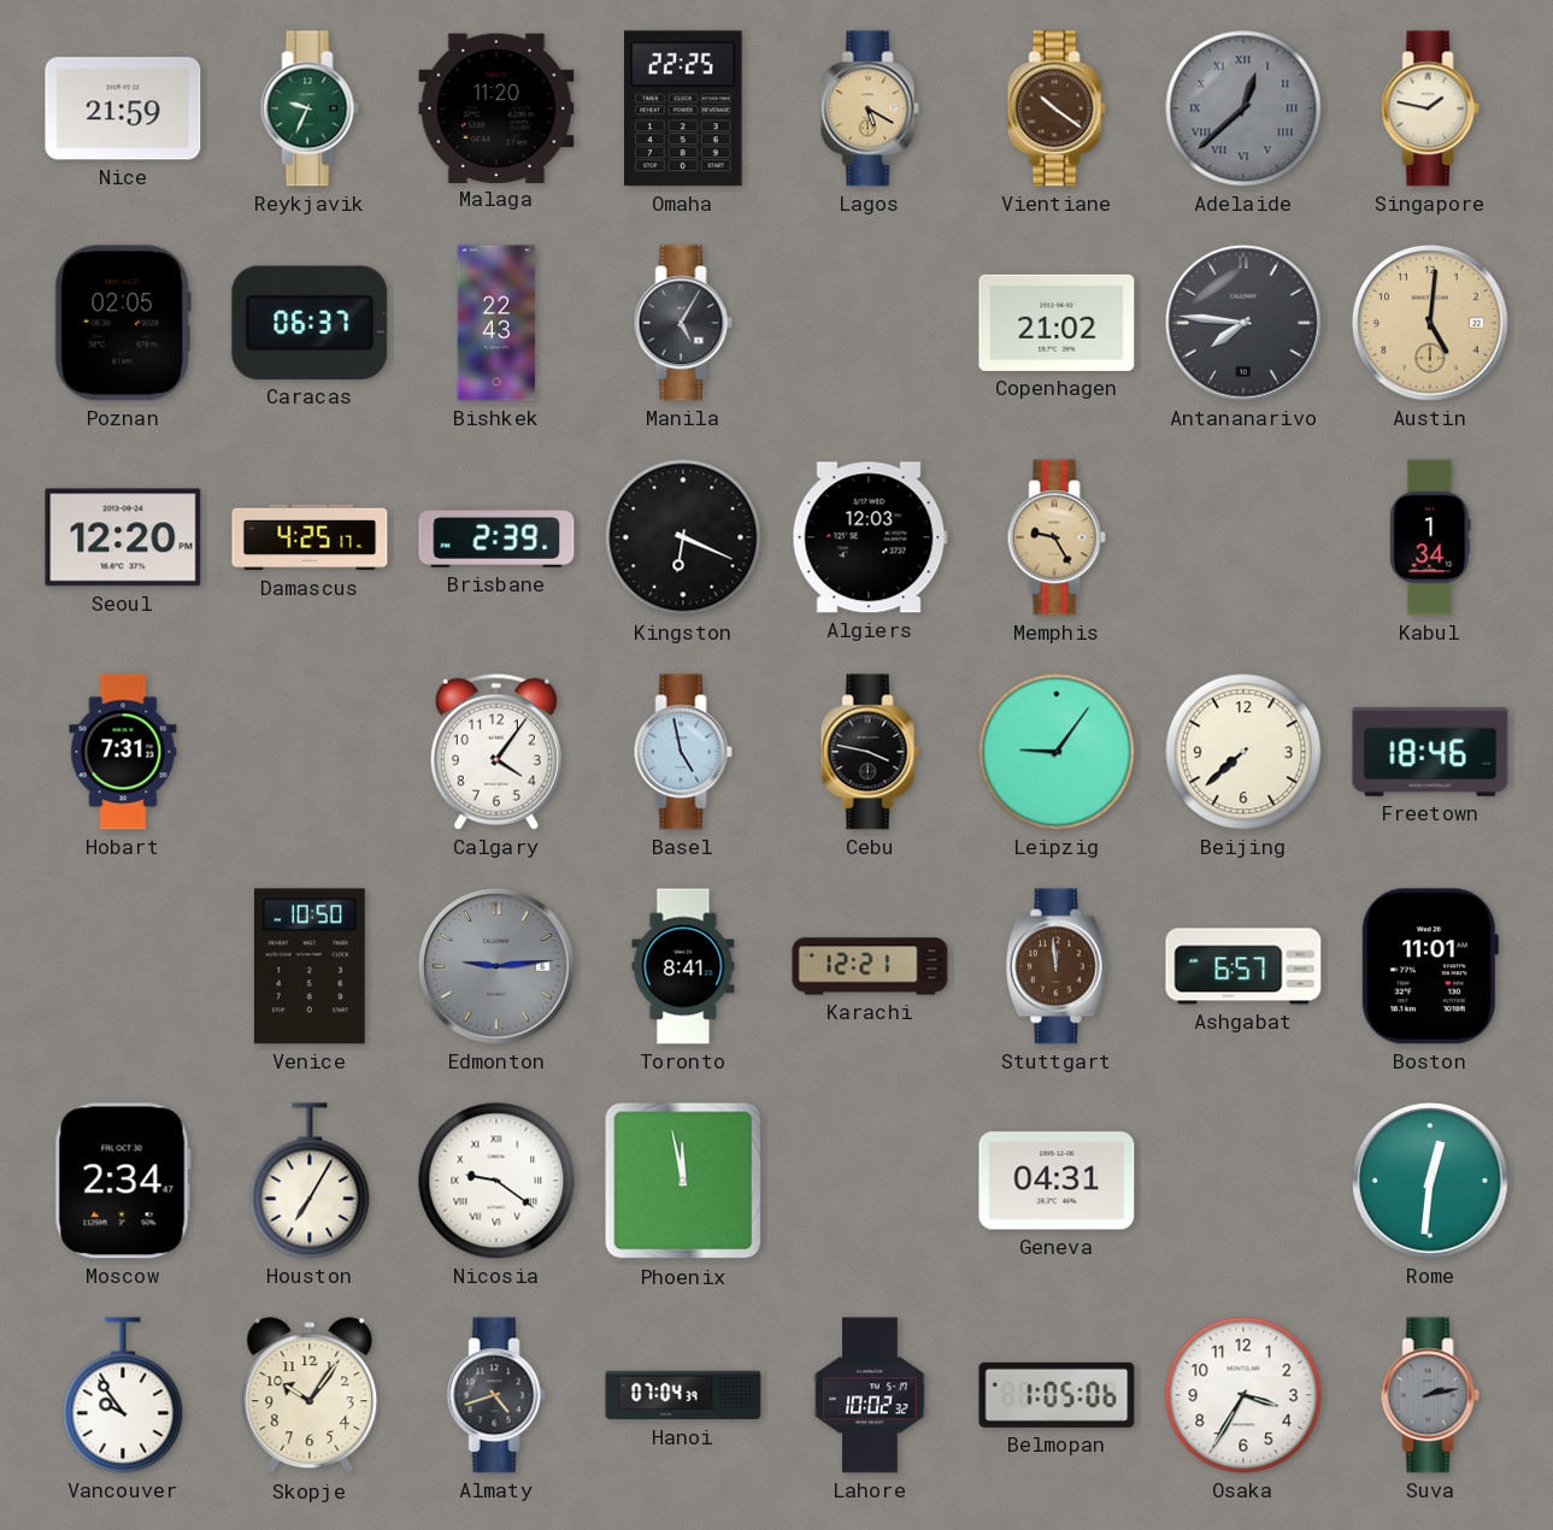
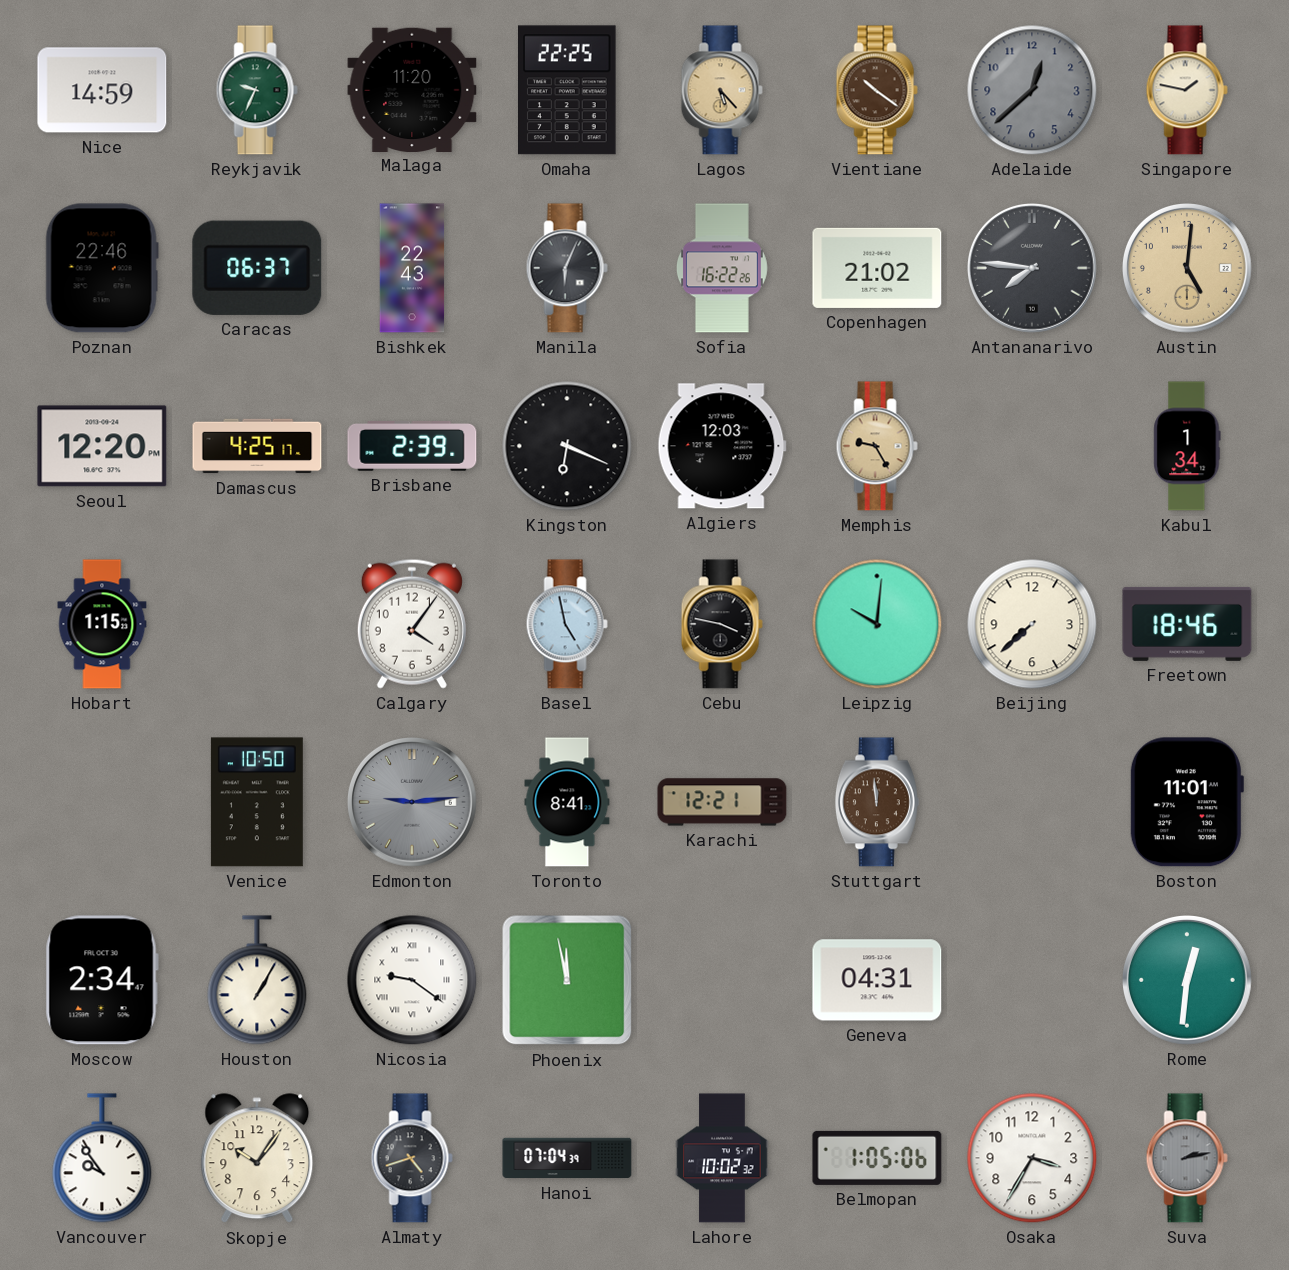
Nice: 21:59 -> 14:59 (102, 90)
Lagos: 5:20 -> 5:23 (722, 90)
Adelaide numerals: Roman -> Arabic (1032, 90)
Poznan: 02:05 -> 22:46 (102, 268)
Manila: 5:05 -> 6:04 (567, 268)
Sofia: none -> 16:22 (722, 268)
Hobart: 7:31 -> 1:15 (102, 624)
Leipzig: 9:06 -> 10:01 (877, 624)
Ashgabat: 6:57 -> none (1243, 966)
Houston: 7:05 -> 1:05 (257, 980)
